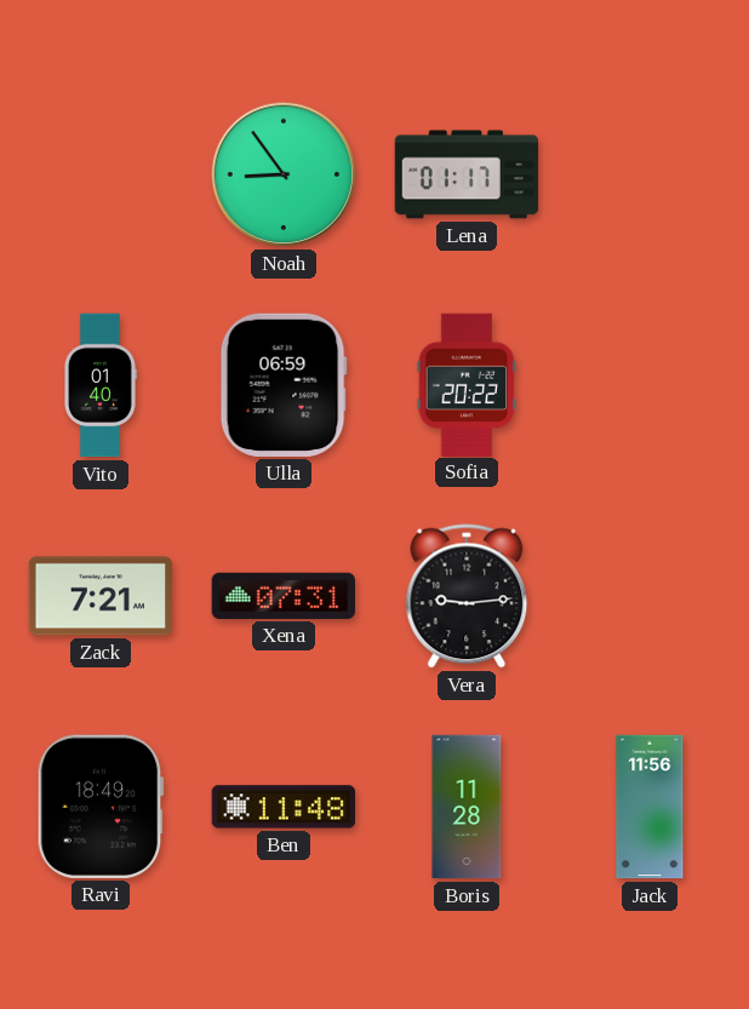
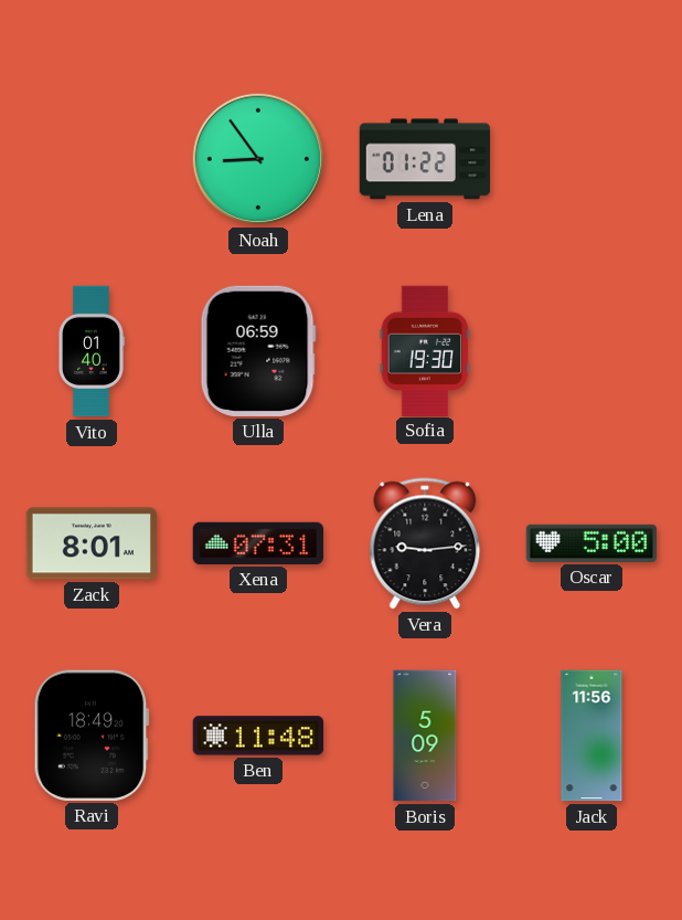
Lena: 01:17 -> 01:22 (425, 159)
Sofia: 20:22 -> 19:30 (425, 350)
Zack: 7:21 -> 8:01 (92, 543)
Oscar: none -> 5:00 (592, 543)
Boris: 11:28 -> 5:09 (425, 736)
